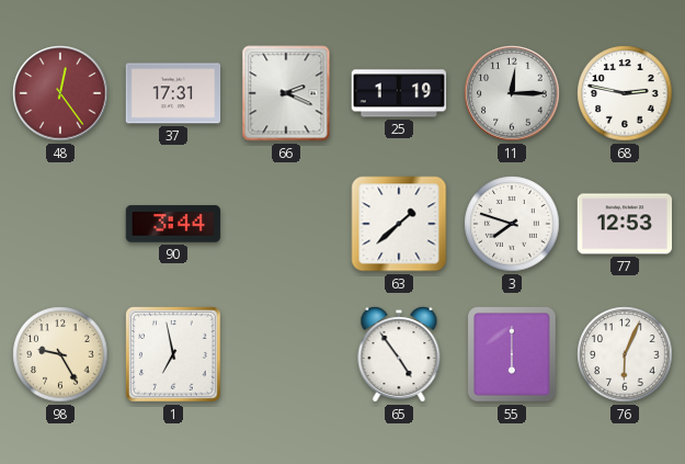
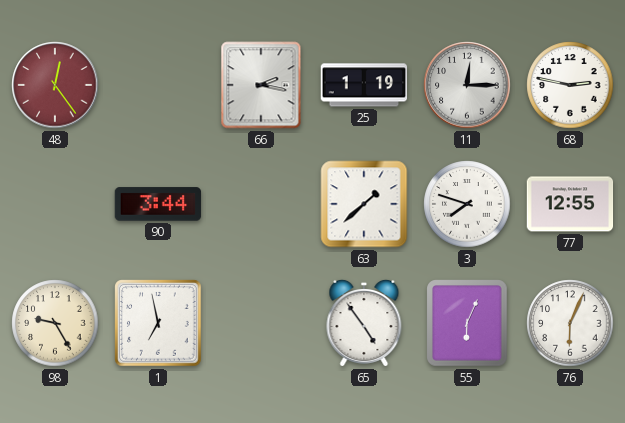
37: 17:31 -> none (173, 93)
66: 2:19 -> 2:17 (261, 85)
77: 12:53 -> 12:55 (570, 204)
55: 6:00 -> 6:04 (467, 323)
